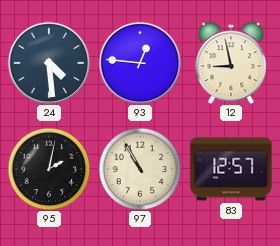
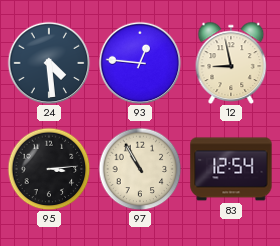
95: 2:02 -> 3:14 (49, 169)
83: 12:57 -> 12:54 (231, 169)
